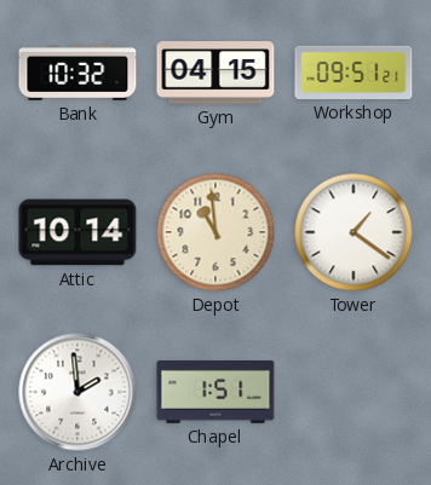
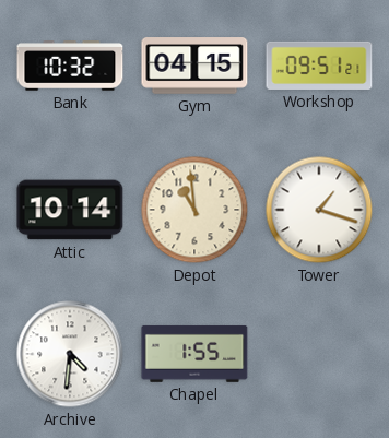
Tower: 1:21 -> 1:18 (319, 210)
Archive: 1:59 -> 4:31 (70, 354)
Chapel: 1:51 -> 1:55 (194, 354)
